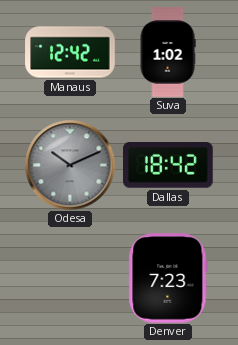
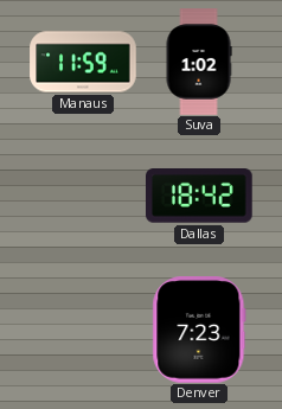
Manaus: 12:42 -> 11:59 (83, 62)
Odesa: 10:11 -> none (70, 165)
